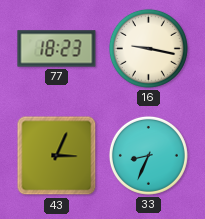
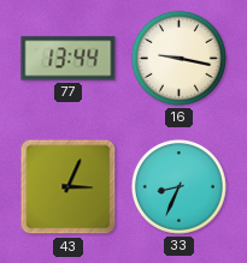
77: 18:23 -> 13:44 (69, 59)
